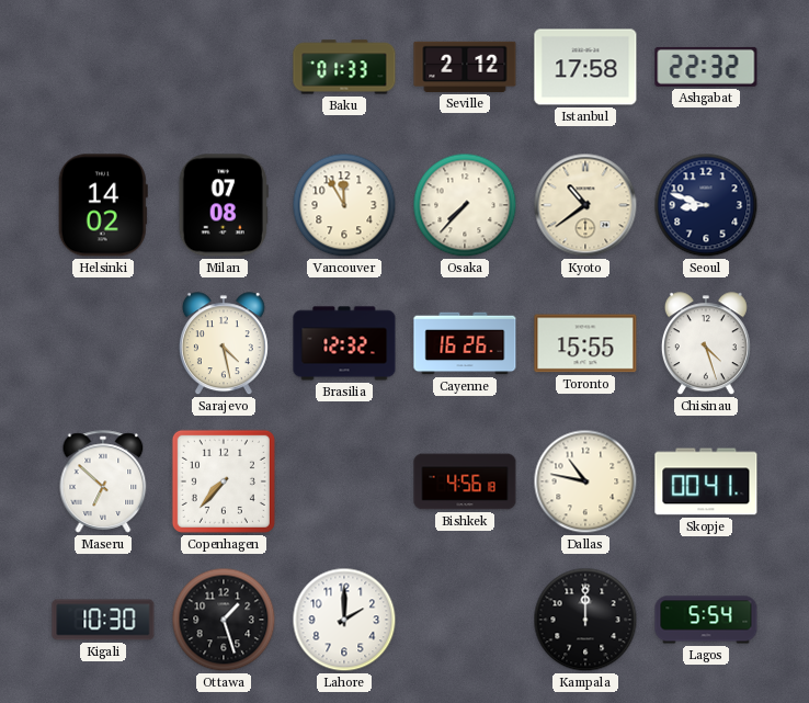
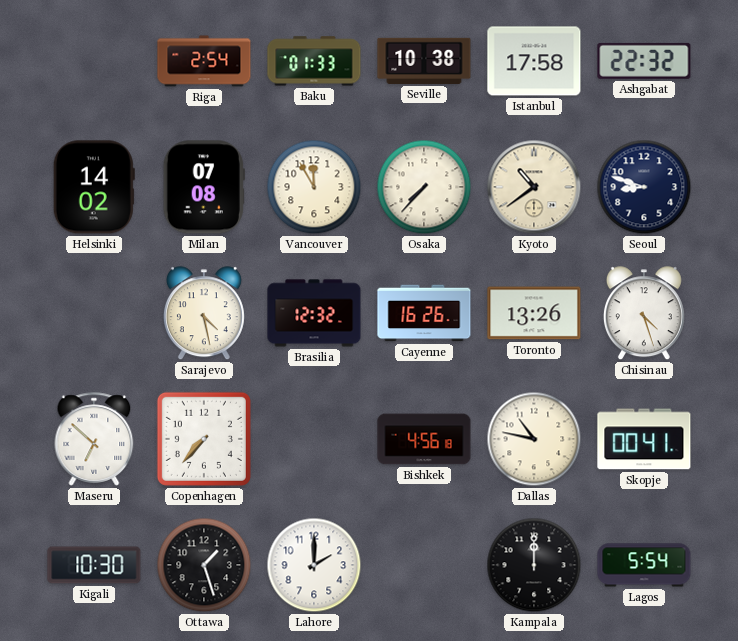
Riga: none -> 2:54 (204, 61)
Seville: 2:12 -> 10:38 (424, 61)
Toronto: 15:55 -> 13:26 (534, 313)
